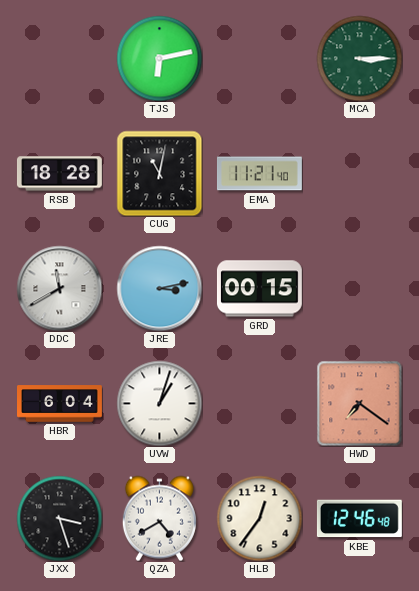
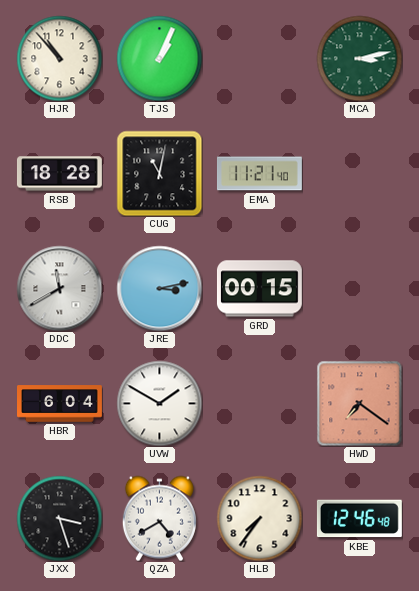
HJR: none -> 10:53 (59, 58)
TJS: 6:13 -> 1:04 (159, 58)
MCA: 3:15 -> 3:13 (359, 58)
UVW: 1:03 -> 1:50 (159, 403)
HLB: 12:36 -> 7:36 (259, 518)
